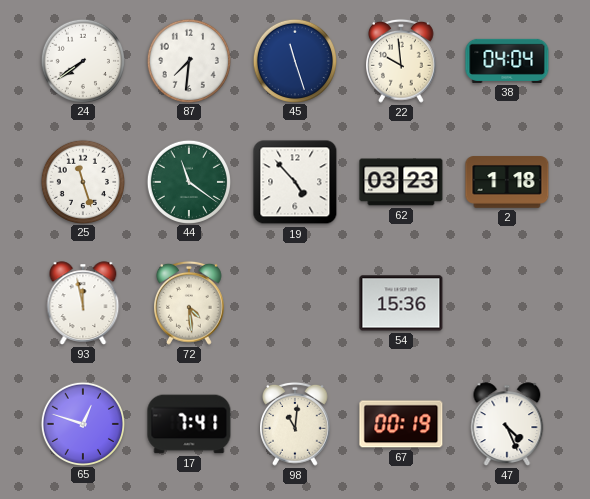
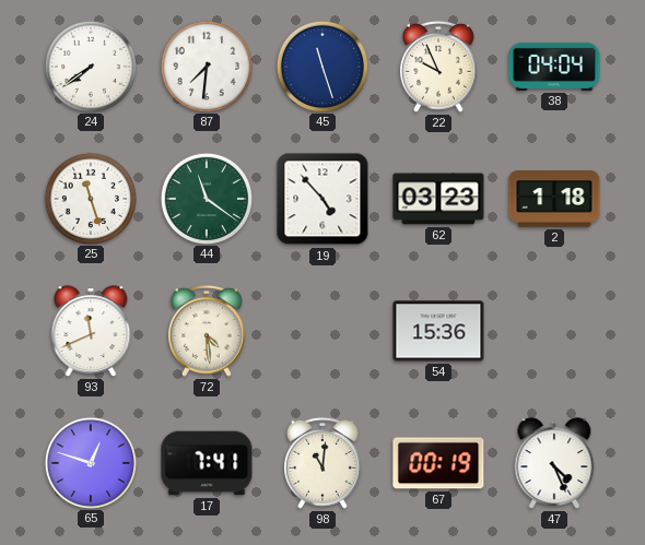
22: 9:59 -> 9:56 (439, 67)
93: 11:58 -> 11:41 (91, 331)
